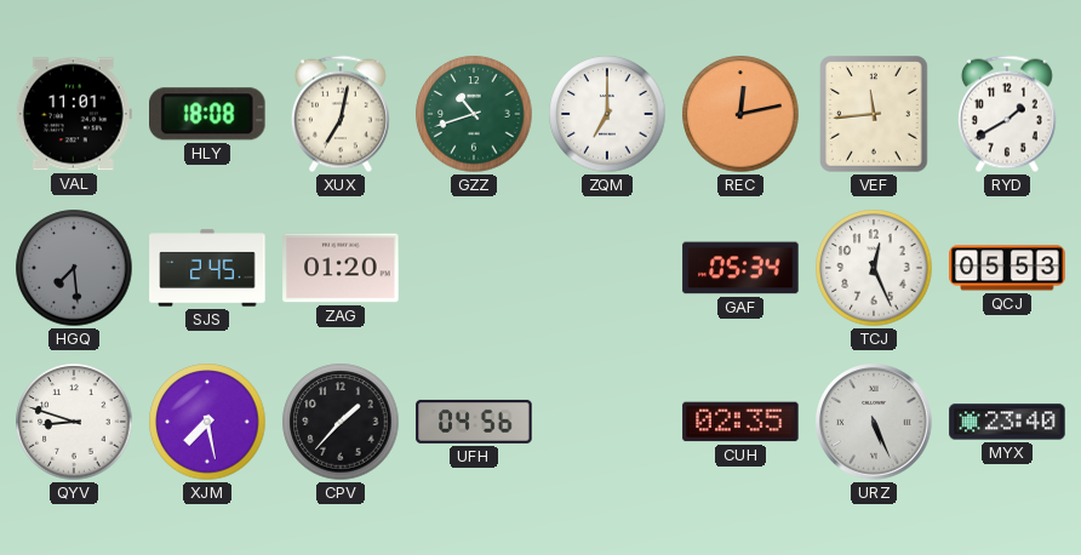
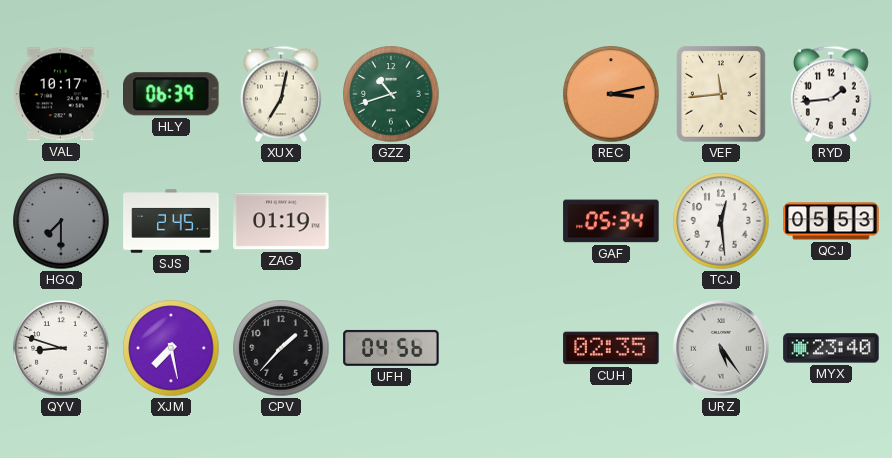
VAL: 11:01 -> 10:17 (61, 94)
HLY: 18:08 -> 06:39 (172, 94)
ZQM: 7:00 -> none (607, 114)
REC: 12:13 -> 3:13 (611, 94)
RYD: 1:40 -> 1:44 (831, 94)
HGQ: 7:29 -> 7:30 (61, 221)
ZAG: 01:20 -> 01:19 (281, 221)
TCJ: 12:26 -> 12:29 (721, 221)
URZ: 5:26 -> 5:24 (721, 348)
